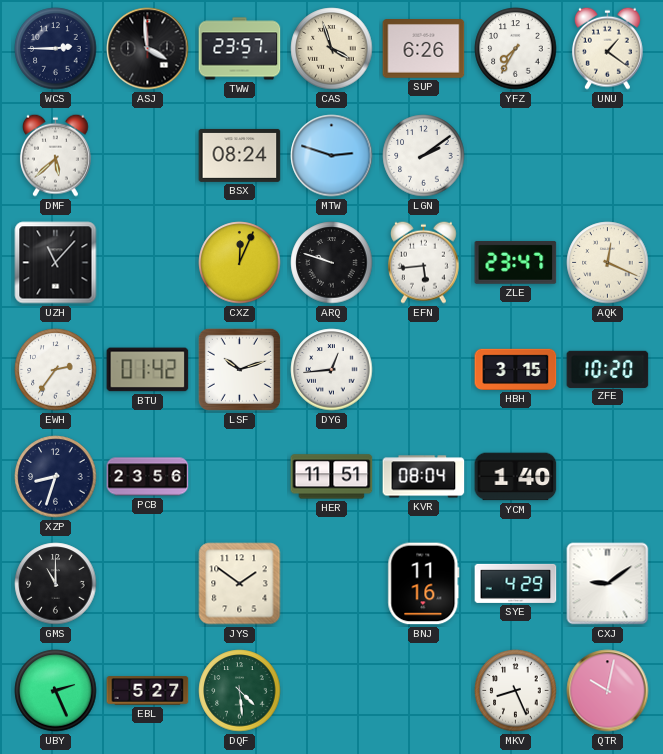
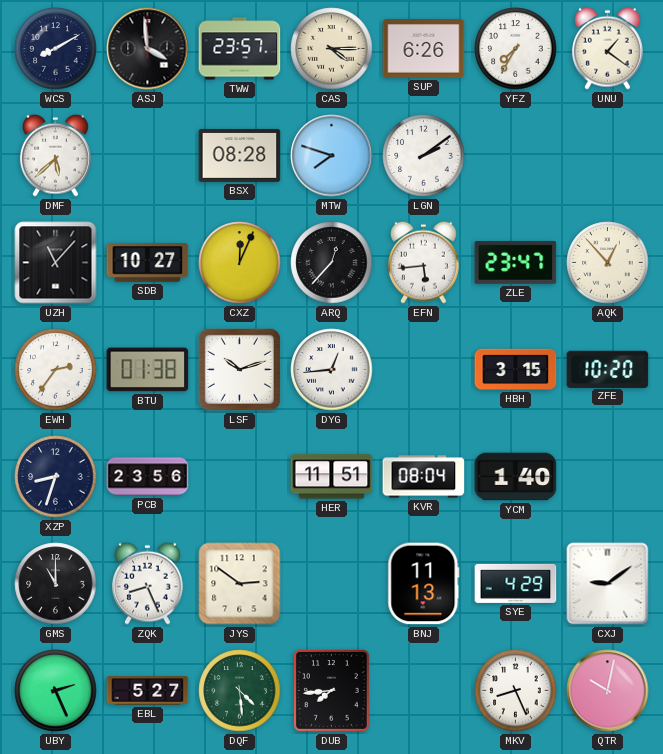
WCS: 2:45 -> 8:10 (56, 49)
CAS: 3:57 -> 4:15 (332, 49)
BSX: 08:24 -> 08:28 (240, 155)
MTW: 2:48 -> 7:48 (332, 156)
SDB: none -> 10:27 (148, 263)
ARQ: 9:48 -> 12:37 (332, 263)
AQK: 12:19 -> 12:53 (608, 263)
BTU: 01:42 -> 01:38 (148, 370)
ZQK: none -> 8:26 (147, 583)
JYS: 1:51 -> 2:51 (240, 584)
BNJ: 11:16 -> 11:13 (424, 584)
DUB: none -> 7:44 (331, 690)
